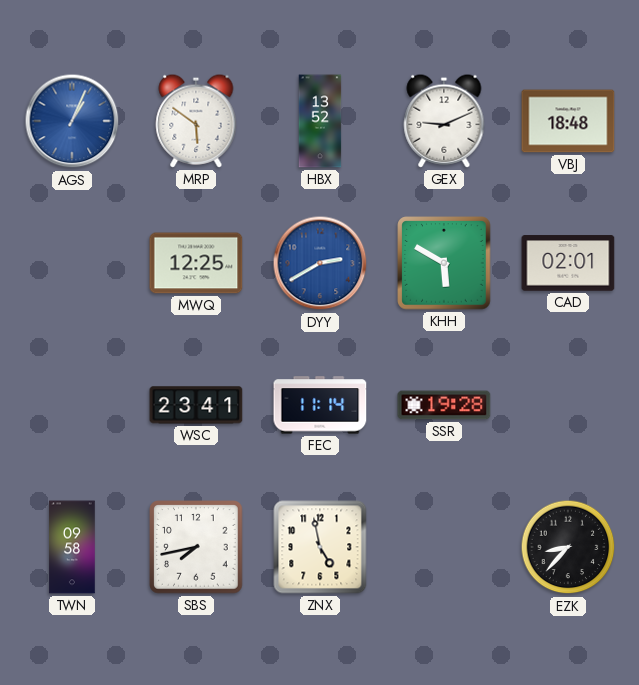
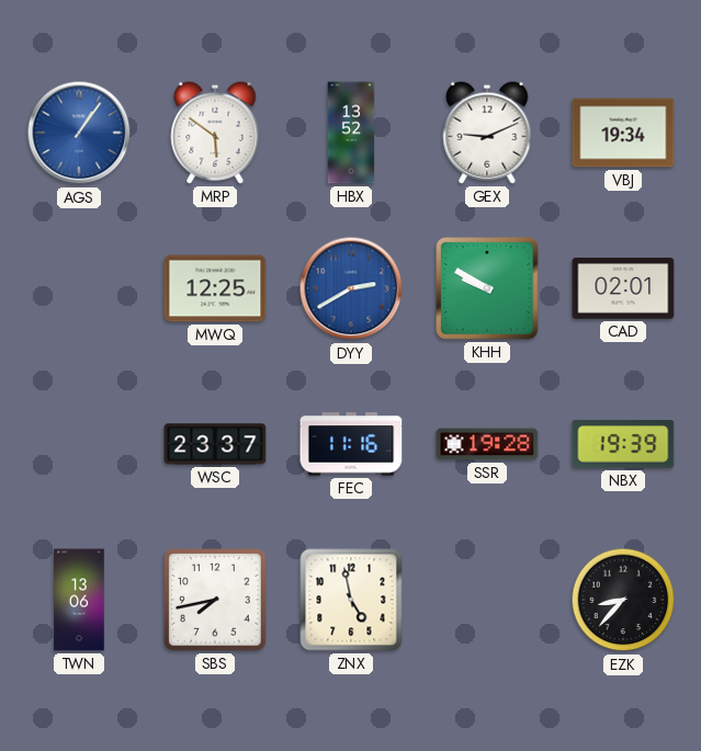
AGS: 1:04 -> 1:06 (79, 133)
VBJ: 18:48 -> 19:34 (623, 133)
KHH: 5:50 -> 9:50 (487, 288)
WSC: 23:41 -> 23:37 (215, 444)
FEC: 11:14 -> 11:16 (351, 444)
NBX: none -> 19:39 (623, 444)
TWN: 09:58 -> 13:06 (79, 600)
